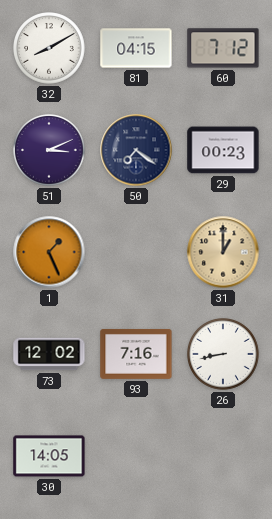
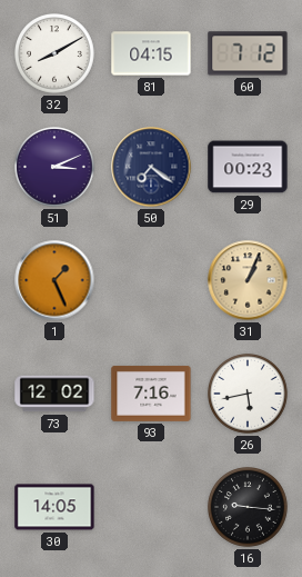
31: 1:00 -> 1:04 (248, 280)
26: 8:43 -> 5:43 (249, 395)
16: none -> 9:16 (249, 508)
